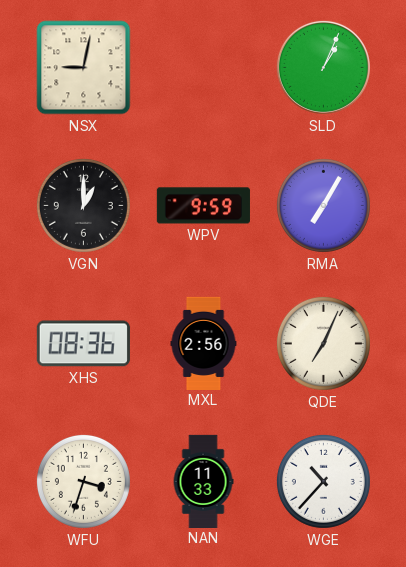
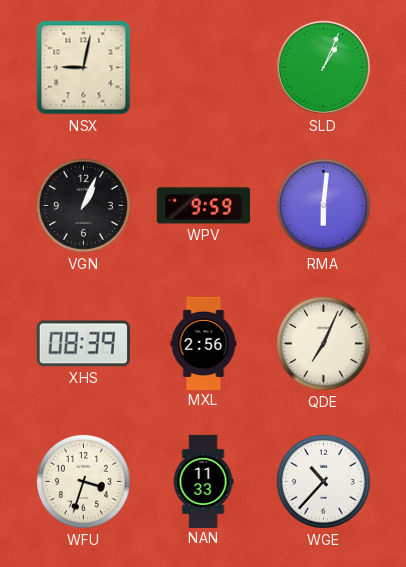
VGN: 1:00 -> 1:04 (83, 205)
RMA: 7:05 -> 6:01 (323, 205)
XHS: 08:36 -> 08:39 (83, 344)
